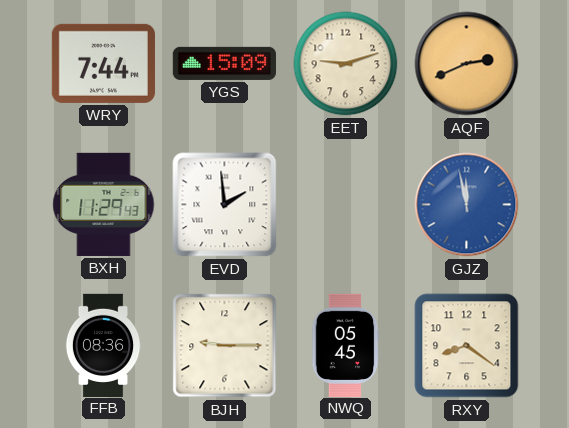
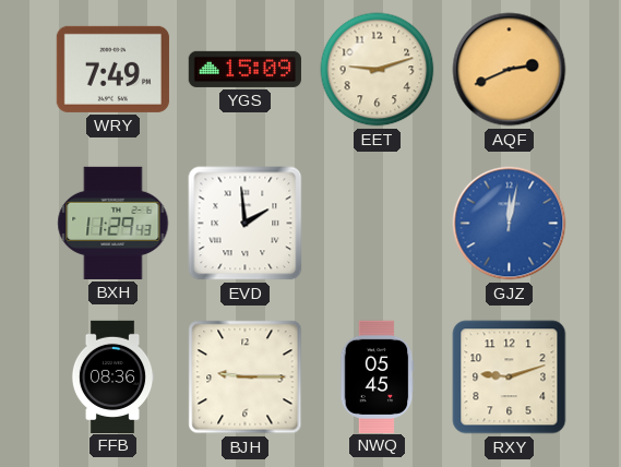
WRY: 7:44 -> 7:49 (112, 69)
GJZ: 11:58 -> 12:02 (510, 224)
RXY: 8:21 -> 9:12 (510, 378)
